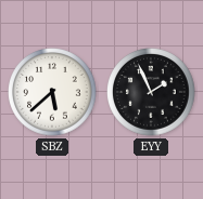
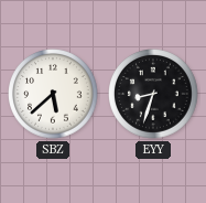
EYY: 1:56 -> 8:33 (154, 95)
